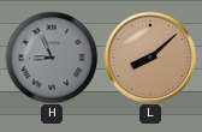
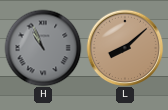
H: 8:56 -> 10:56 (43, 48)
